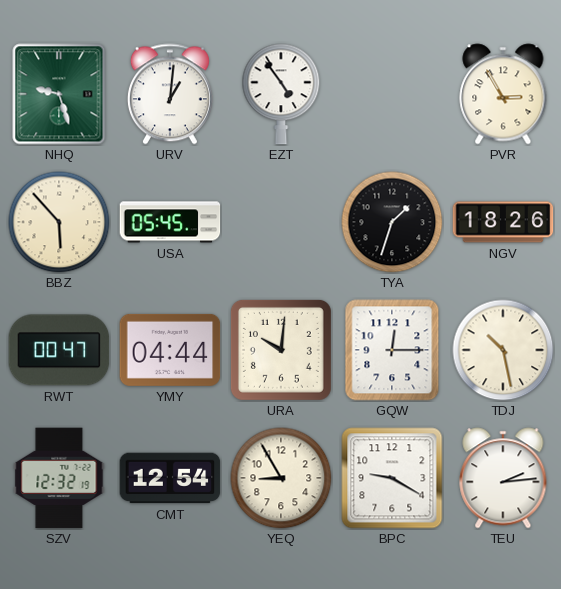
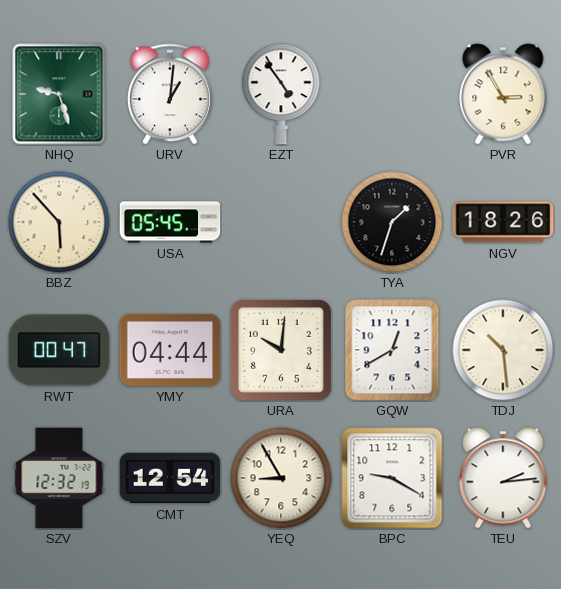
GQW: 12:15 -> 12:40 (392, 350)
TDJ: 10:28 -> 10:29 (503, 350)
